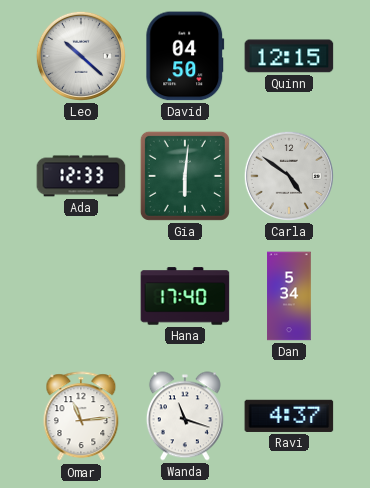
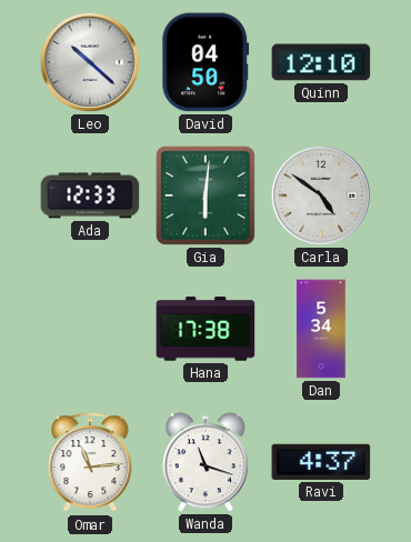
Quinn: 12:15 -> 12:10 (321, 62)
Hana: 17:40 -> 17:38 (205, 329)
